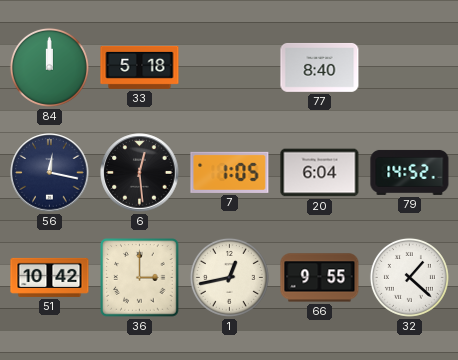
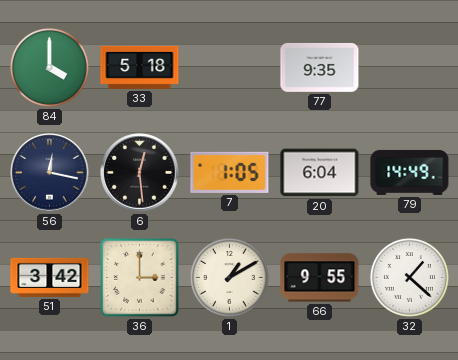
84: 12:00 -> 4:00 (49, 67)
77: 8:40 -> 9:35 (320, 67)
79: 14:52 -> 14:49 (410, 172)
51: 10:42 -> 3:42 (50, 277)
1: 12:43 -> 1:10 (229, 277)
